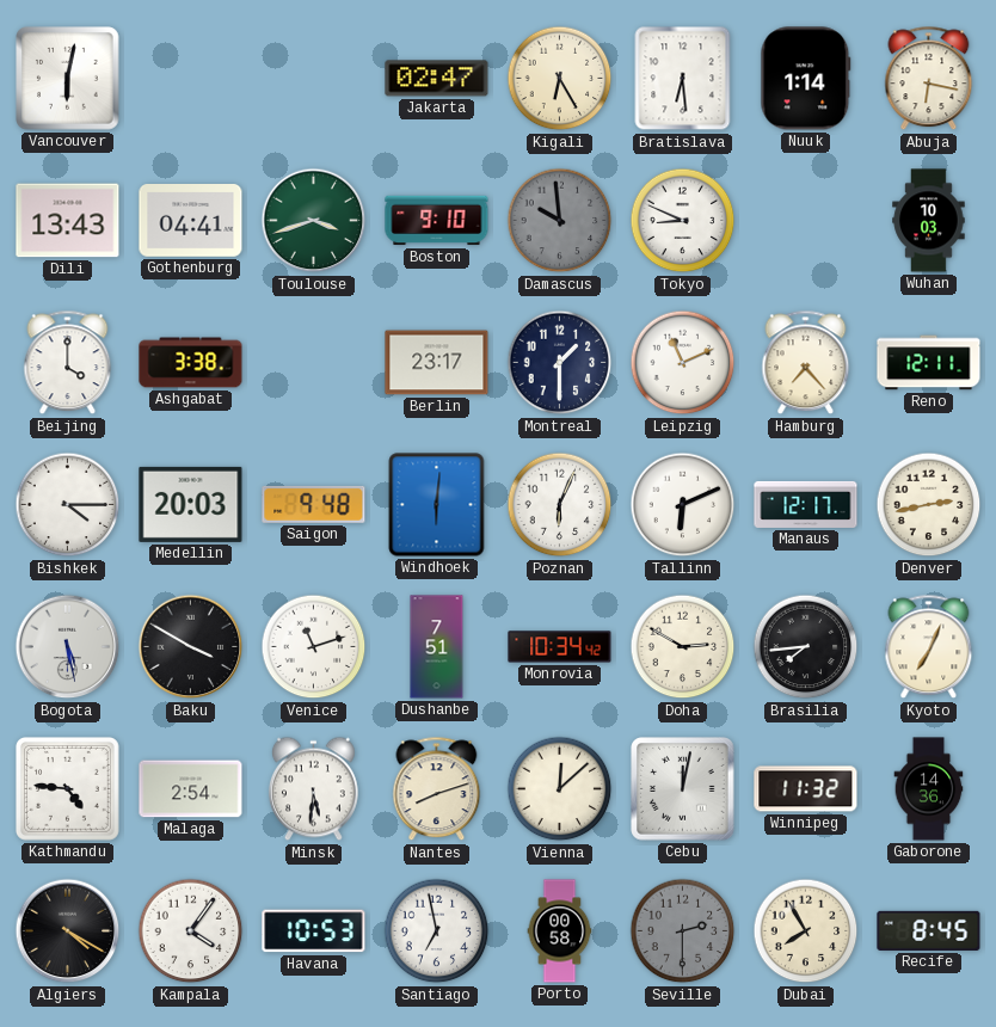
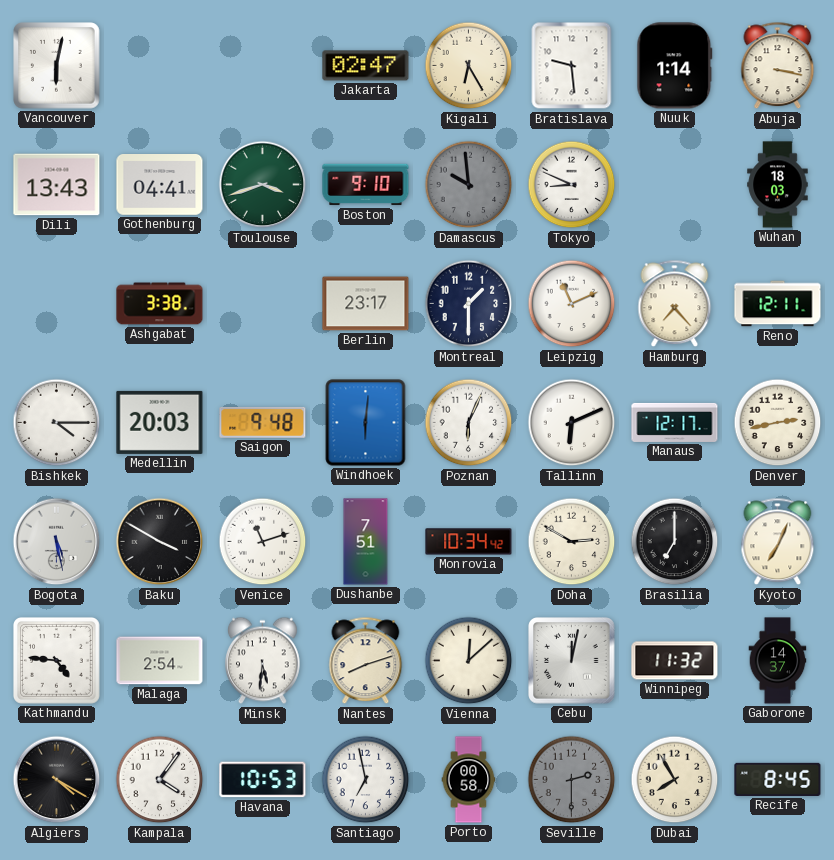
Bratislava: 6:29 -> 9:29 (572, 66)
Abuja: 6:17 -> 3:17 (778, 66)
Wuhan: 10:03 -> 18:03 (778, 185)
Beijing: 4:00 -> none (68, 363)
Brasilia: 7:44 -> 7:00 (675, 542)
Gaborone: 14:36 -> 14:37 (778, 661)
